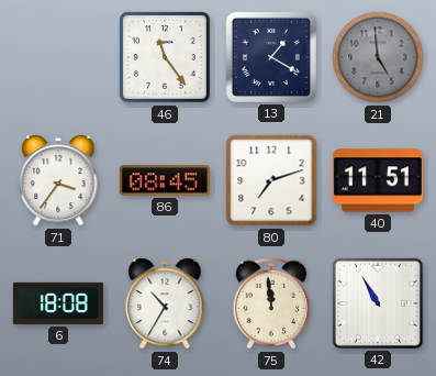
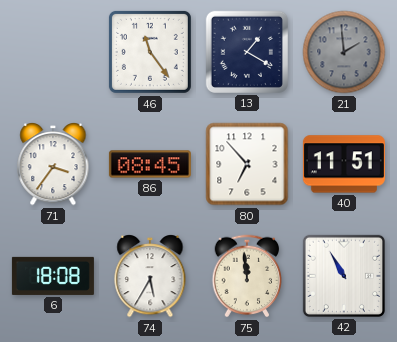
21: 4:59 -> 1:59 (344, 52)
80: 7:12 -> 6:53 (247, 164)
74: 10:35 -> 5:35 (150, 277)
